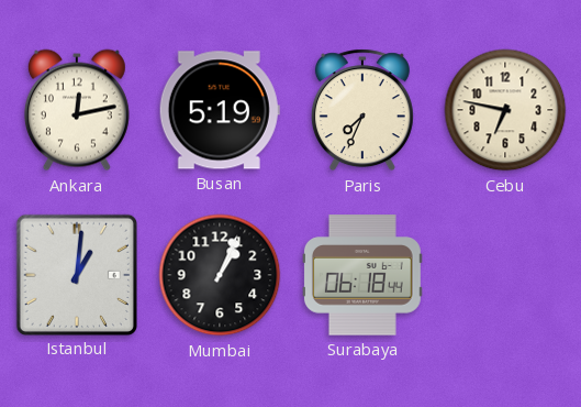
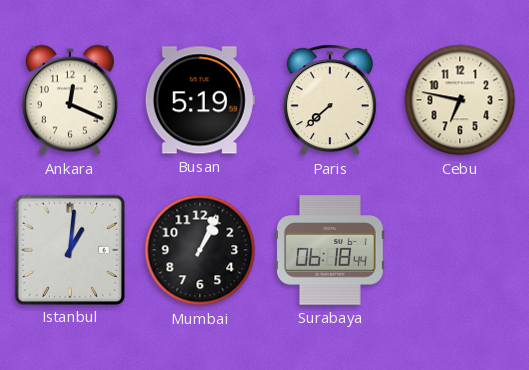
Ankara: 12:13 -> 12:19 (70, 100)
Paris: 7:34 -> 7:38 (330, 100)
